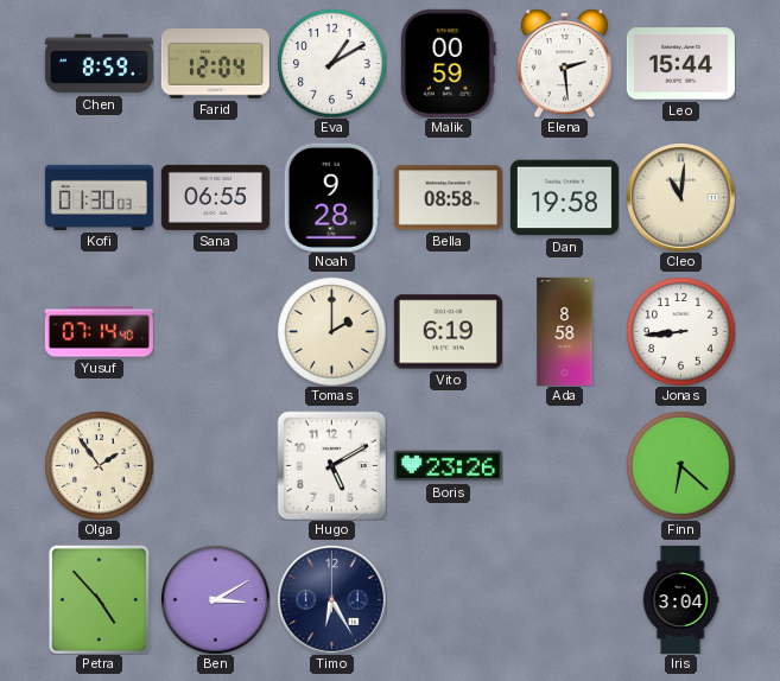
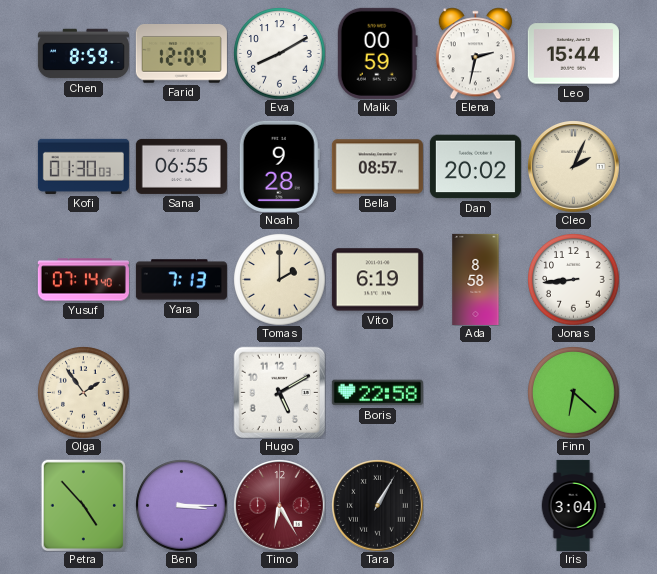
Eva: 1:10 -> 8:10 (279, 53)
Elena: 2:29 -> 2:32 (475, 53)
Bella: 08:58 -> 08:57 (377, 167)
Dan: 19:58 -> 20:02 (475, 167)
Cleo: 11:01 -> 2:04 (574, 167)
Yara: none -> 7:13 (181, 280)
Boris: 23:26 -> 22:58 (377, 393)
Ben: 3:10 -> 3:15 (181, 505)
Timo dial: navy -> burgundy (280, 506)
Tara: none -> 1:05 (378, 506)
